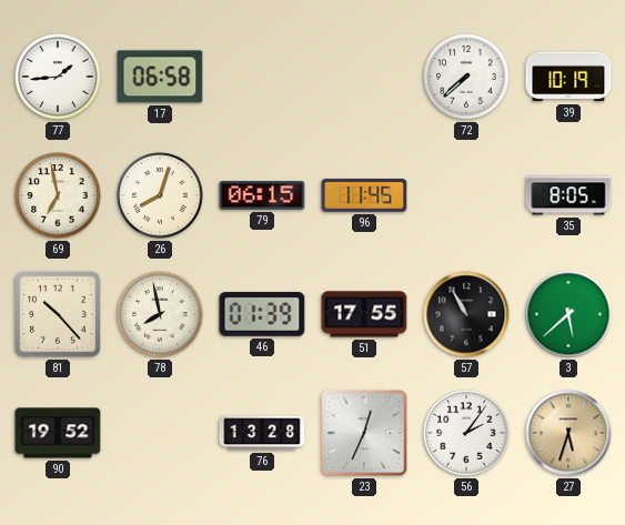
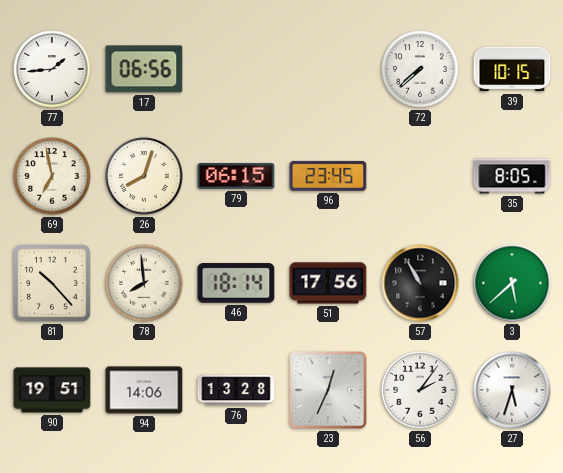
17: 06:58 -> 06:56 (144, 69)
39: 10:19 -> 10:15 (512, 69)
96: 11:45 -> 23:45 (328, 176)
78: 7:58 -> 7:59 (144, 283)
46: 01:39 -> 18:14 (236, 283)
51: 17:55 -> 17:56 (328, 283)
90: 19:52 -> 19:51 (52, 390)
94: none -> 14:06 (144, 390)
27 dial: champagne -> white (512, 390)
